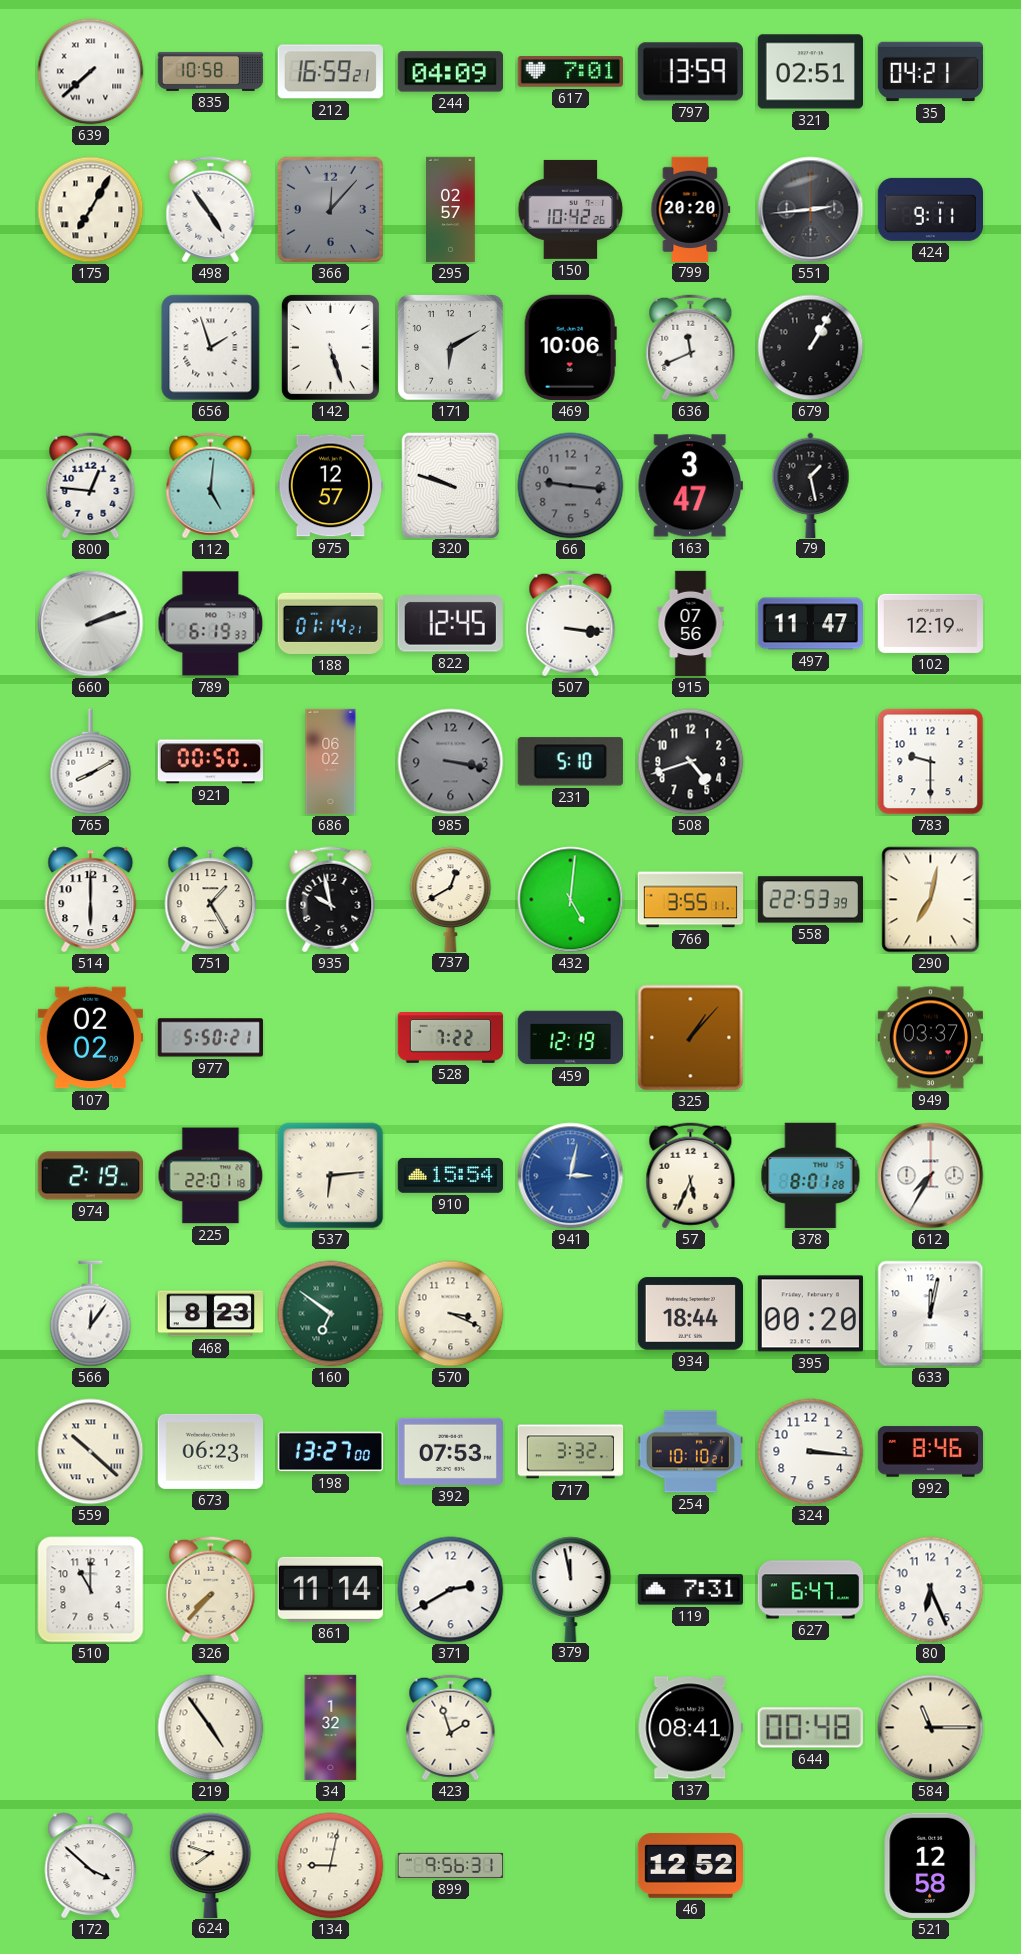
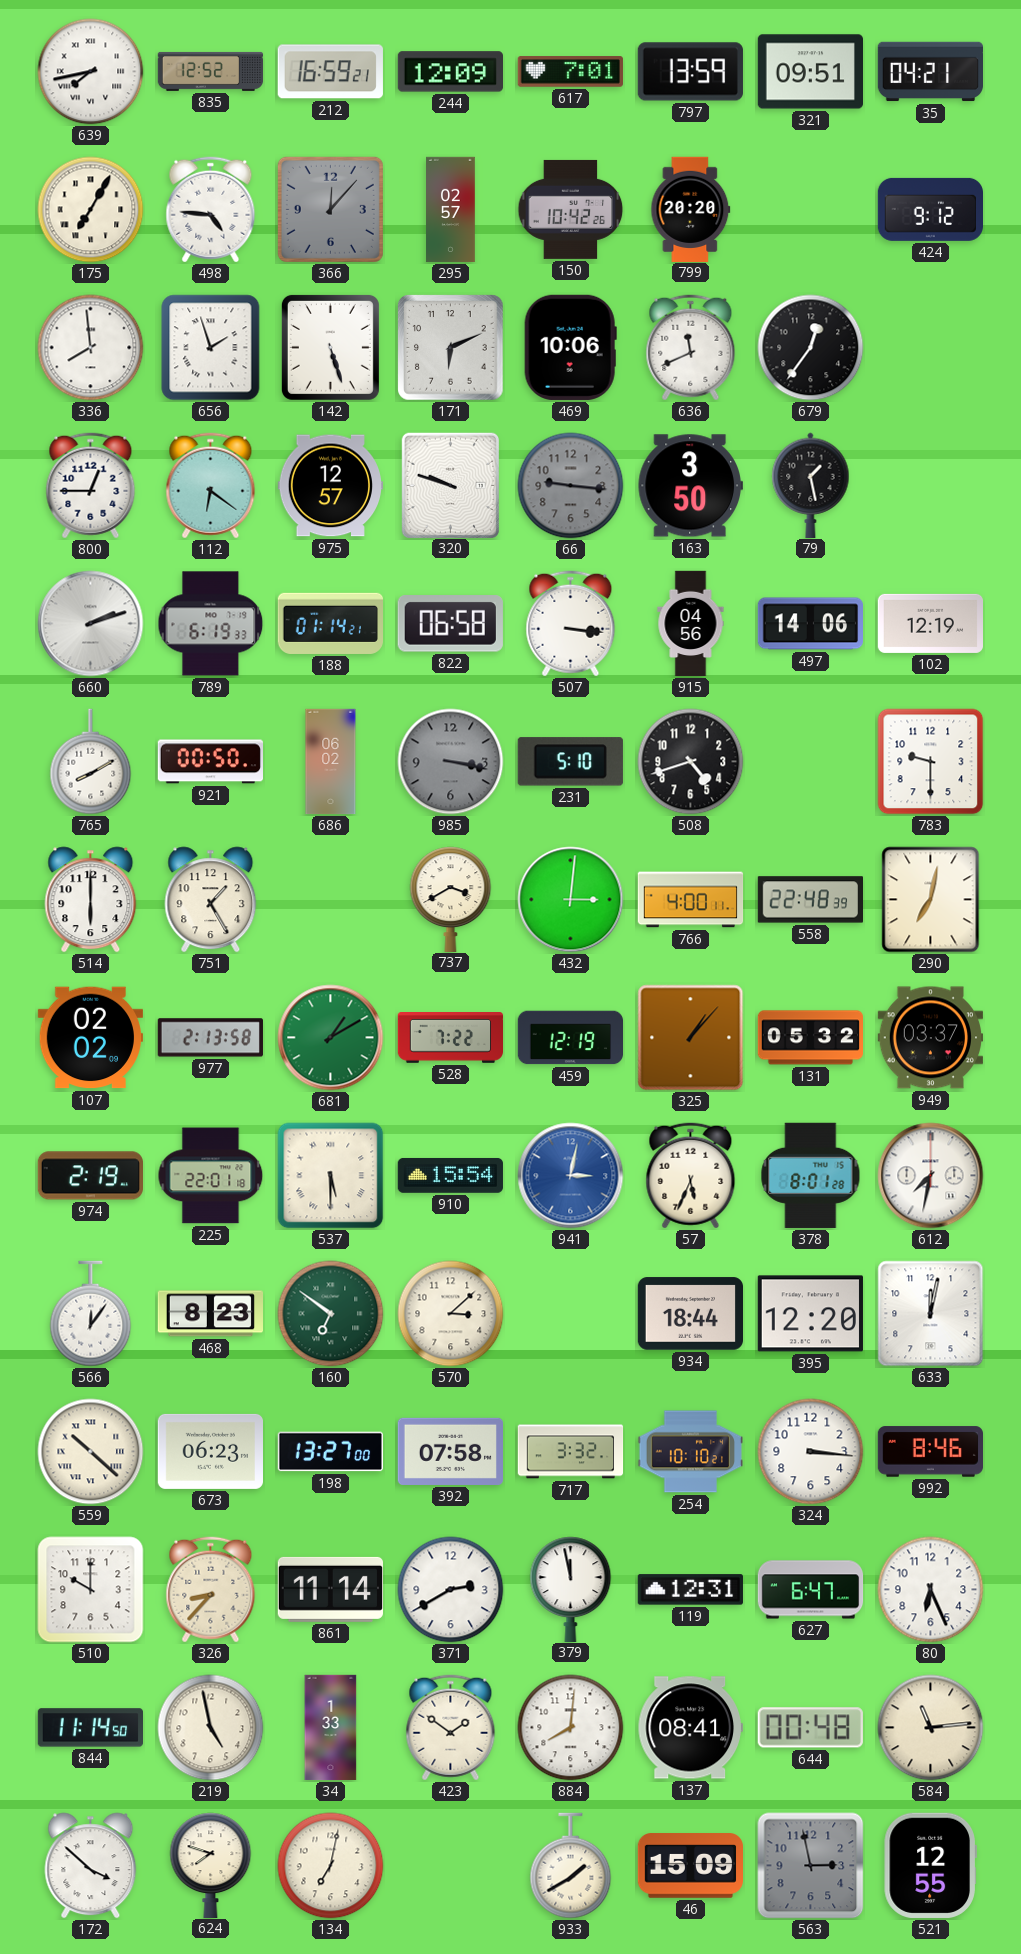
639: 7:38 -> 7:43 (91, 72)
835: 10:58 -> 12:52 (211, 71)
244: 04:09 -> 12:09 (450, 72)
321: 02:51 -> 09:51 (810, 72)
498: 4:54 -> 4:46 (211, 210)
551: 2:44 -> none (811, 210)
424: 9:11 -> 9:12 (930, 209)
336: none -> 7:59 (91, 348)
171: 6:10 -> 6:11 (451, 348)
679: 1:05 -> 12:36 (811, 348)
800: 12:46 -> 12:45 (91, 486)
112: 5:01 -> 6:21 (211, 486)
163: 3:47 -> 3:50 (690, 486)
822: 12:45 -> 06:58 (450, 624)
915: 07:56 -> 04:56 (691, 624)
497: 11:47 -> 14:06 (810, 624)
935: 9:58 -> none (331, 900)
737: 12:40 -> 3:40 (451, 899)
432: 5:01 -> 3:01 (571, 900)
766: 3:55 -> 4:00 (691, 900)
558: 22:53 -> 22:48 (810, 900)
977: 5:50 -> 2:13 (210, 1038)
681: none -> 1:10 (331, 1038)
131: none -> 05:32 (810, 1038)
537: 6:14 -> 5:30 (331, 1176)
612: 7:35 -> 7:32 (931, 1176)
570: 3:19 -> 3:08 (451, 1314)
395: 00:20 -> 12:20 (810, 1314)
392: 07:53 -> 07:58 (450, 1451)
510: 11:00 -> 10:00 (91, 1590)
326: 7:37 -> 8:37 (211, 1590)
119: 7:31 -> 12:31 (690, 1590)
844: none -> 11:14 (90, 1728)
219: 4:54 -> 4:58 (211, 1728)
34: 1:32 -> 1:33 (331, 1728)
423: 1:57 -> 1:51 (451, 1728)
884: none -> 8:01 (571, 1728)
584: 11:15 -> 11:14 (931, 1728)
134: 9:02 -> 7:02 (331, 1866)
899: 9:56 -> none (451, 1865)
933: none -> 1:40 (571, 1866)
46: 12:52 -> 15:09 (690, 1866)
563: none -> 2:58 (811, 1866)
521: 12:58 -> 12:55 (930, 1865)
